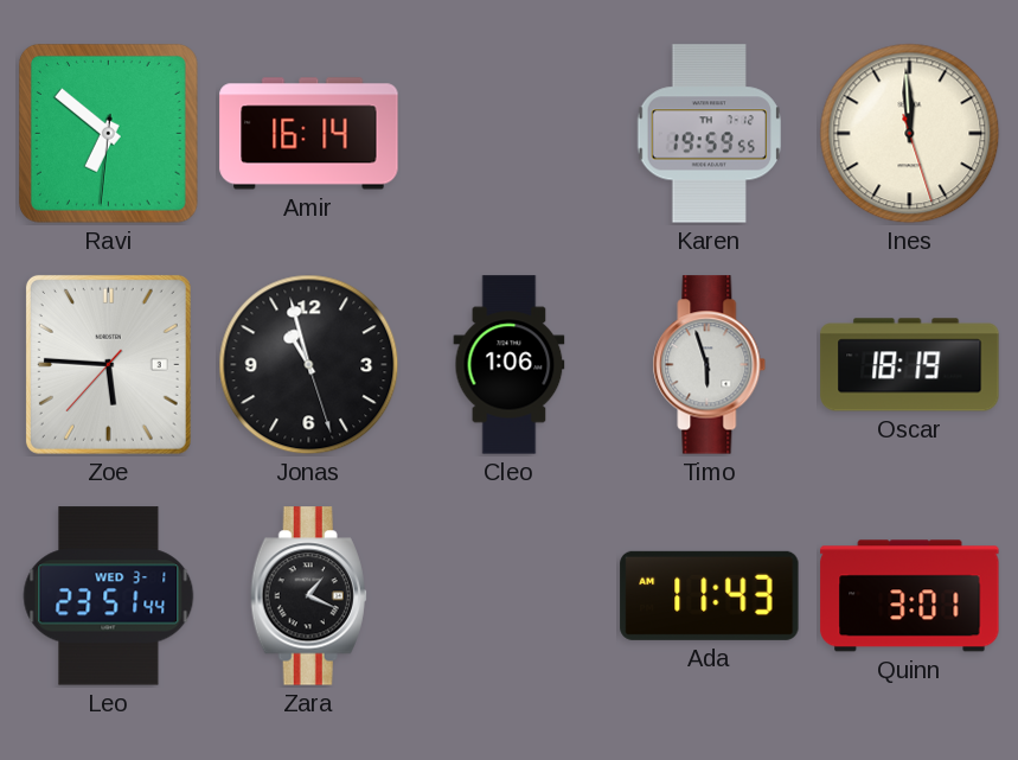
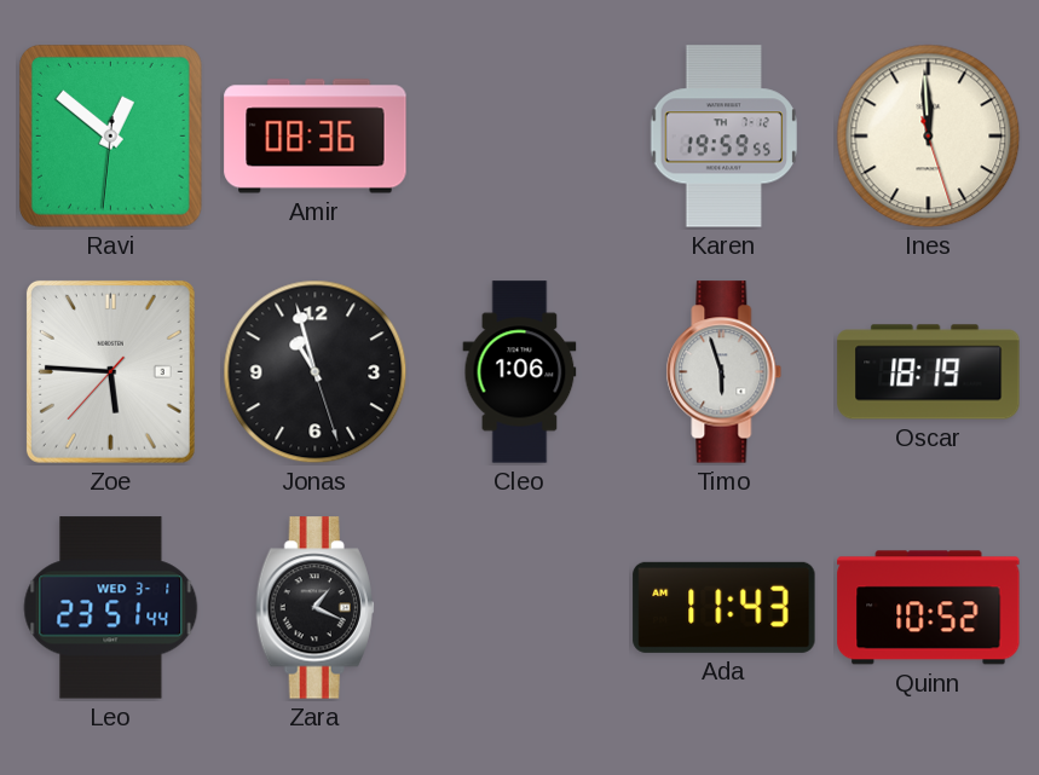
Ravi: 6:51 -> 12:51 (110, 135)
Amir: 16:14 -> 08:36 (316, 137)
Quinn: 3:01 -> 10:52 (929, 608)
